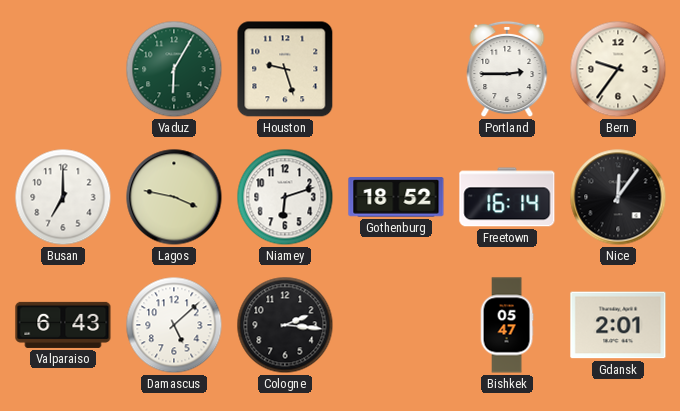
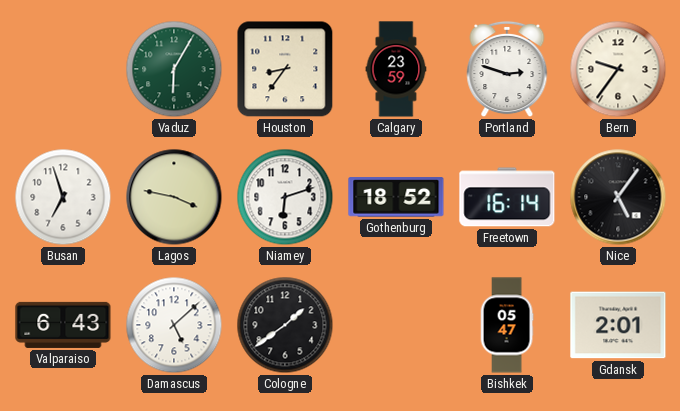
Houston: 9:27 -> 8:36 (285, 69)
Calgary: none -> 23:59 (396, 69)
Portland: 2:45 -> 2:48 (507, 69)
Busan: 7:00 -> 6:57 (63, 197)
Nice: 12:06 -> 5:06 (618, 197)
Cologne: 2:16 -> 1:39 (285, 325)
